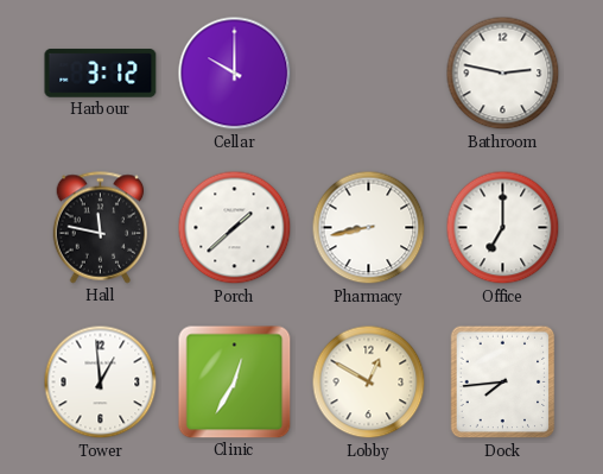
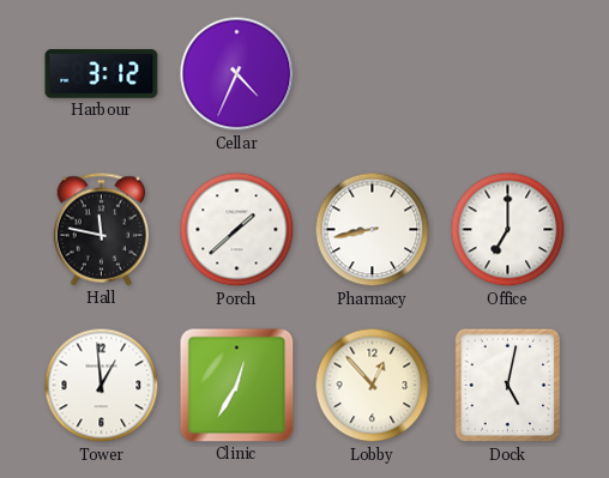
Cellar: 10:00 -> 4:34 (237, 74)
Bathroom: 2:47 -> none (503, 74)
Lobby: 12:50 -> 12:53 (373, 386)
Dock: 7:44 -> 5:02 (508, 386)
